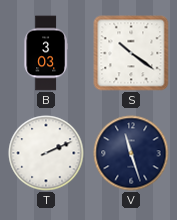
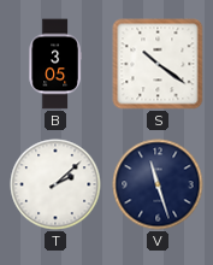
B: 3:03 -> 3:05 (55, 64)
T: 2:11 -> 2:08 (55, 184)
